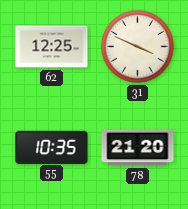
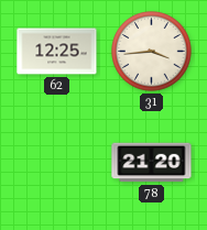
31: 3:49 -> 3:44 (152, 52)
55: 10:35 -> none (52, 147)
